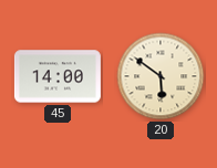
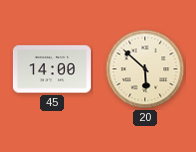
20: 5:51 -> 5:52 (145, 69)
